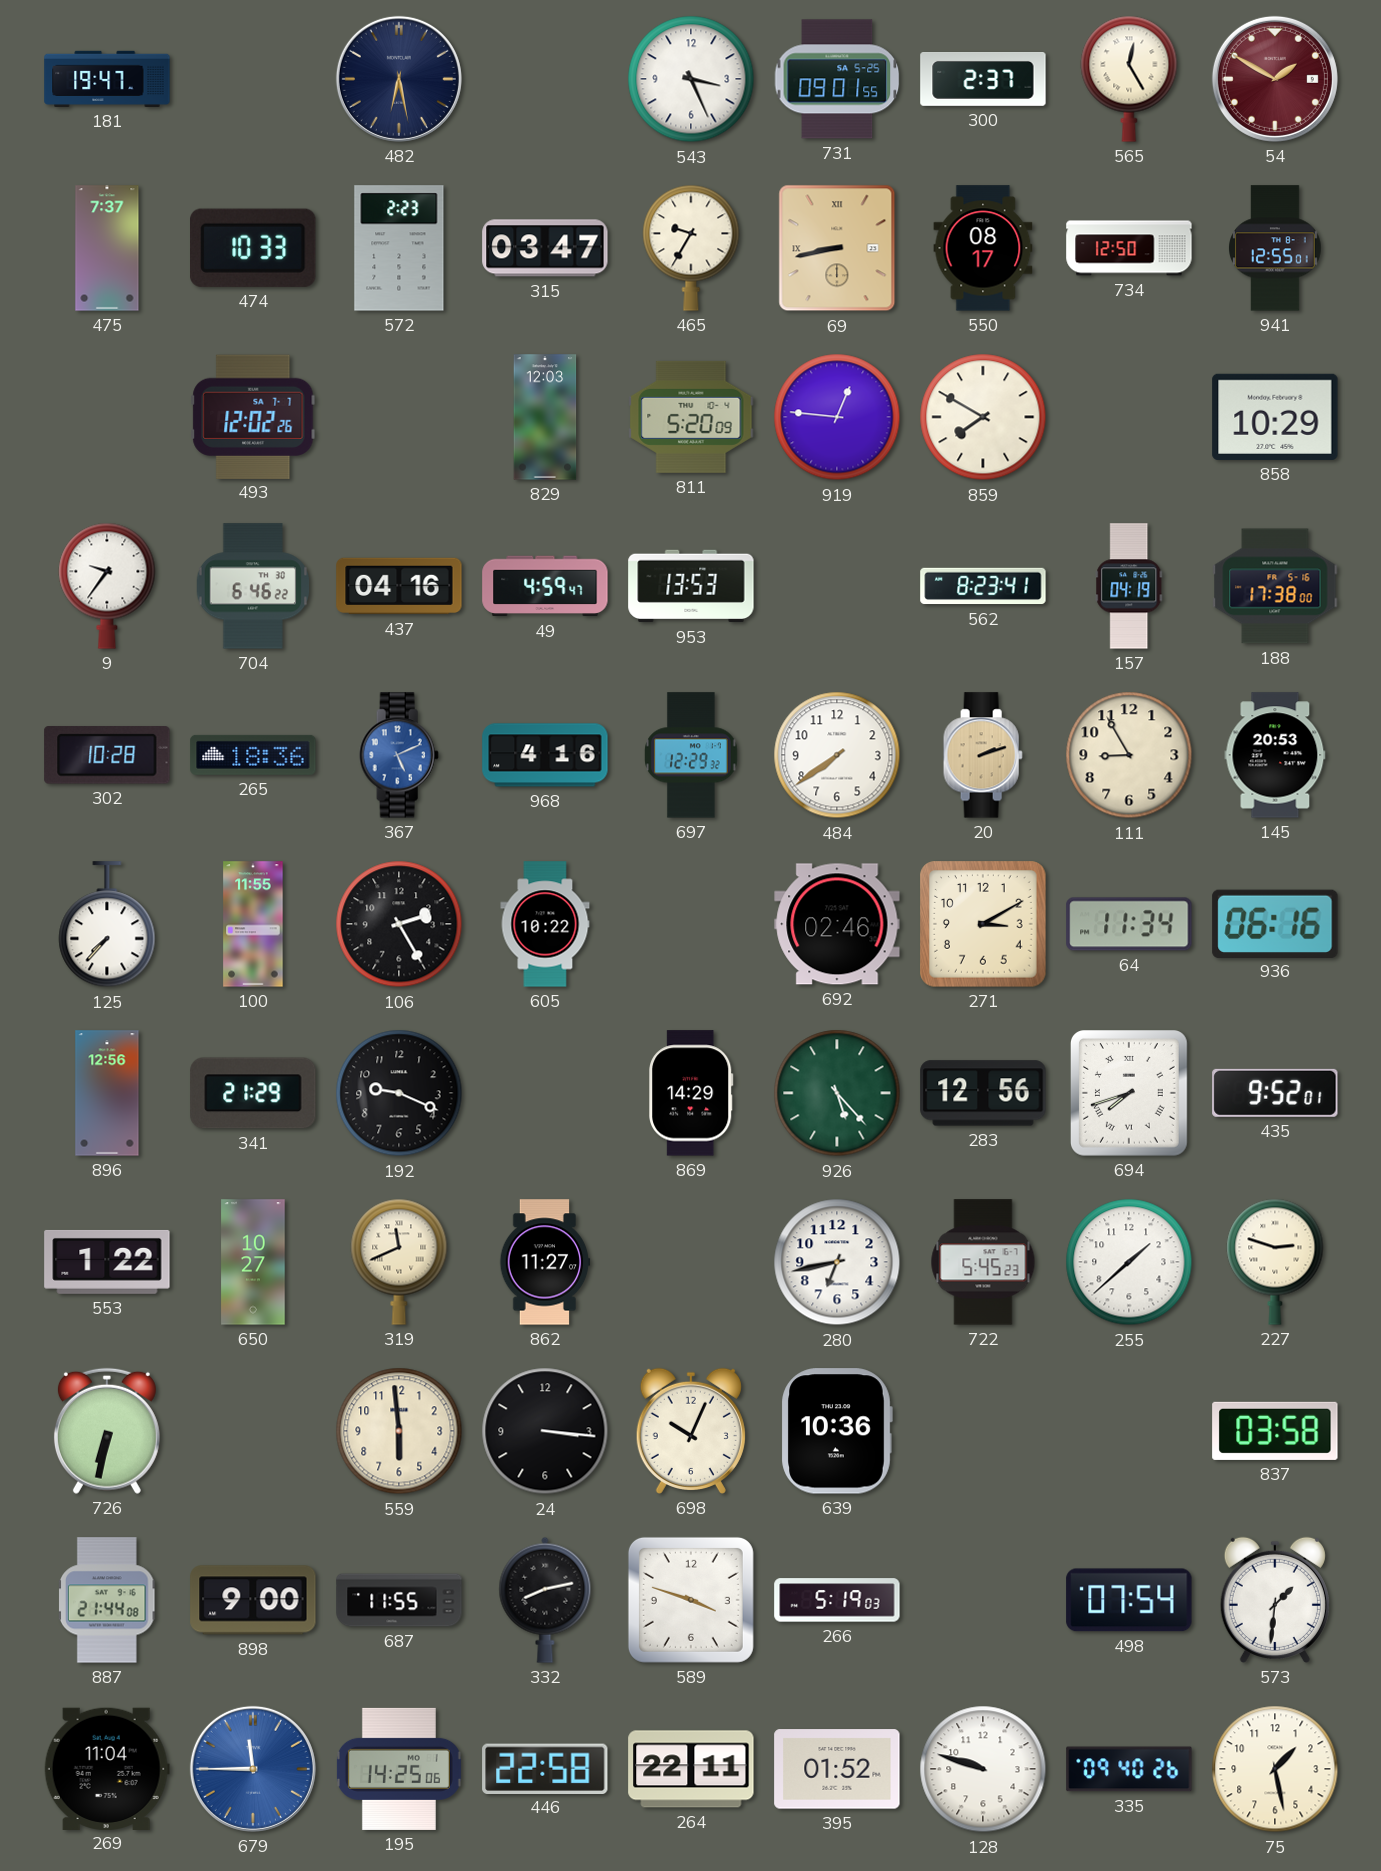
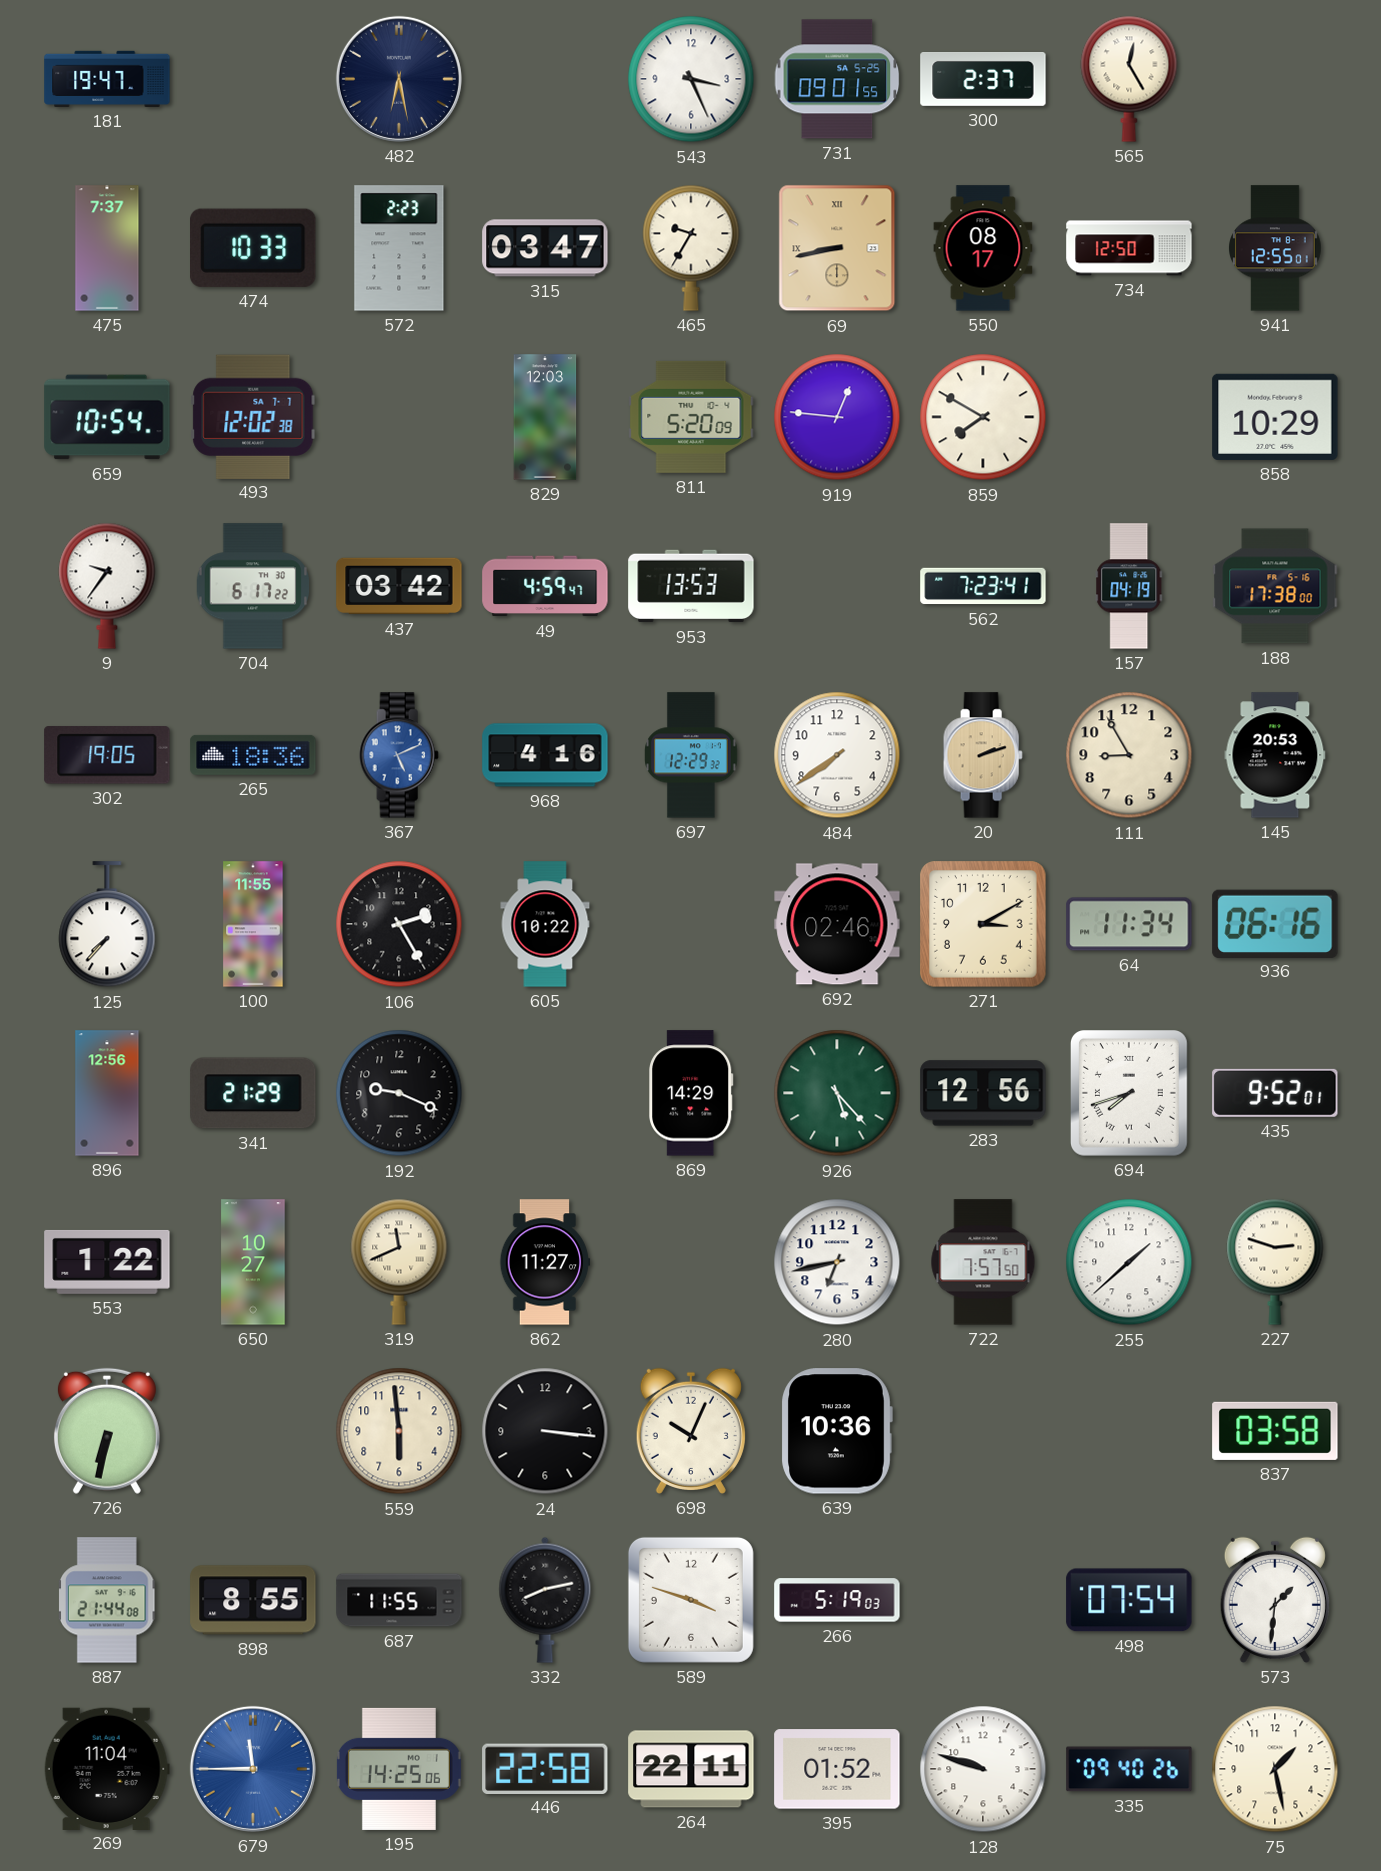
54: 1:50 -> none (1275, 79)
659: none -> 10:54 (107, 417)
493: 12:02:26 -> 12:02:38 (253, 416)
704: 6:46 -> 6:17 (252, 586)
437: 04:16 -> 03:42 (399, 586)
562: 8:23 -> 7:23 (983, 586)
302: 10:28 -> 19:05 (107, 755)
722: 5:45 -> 7:57 (983, 1262)
898: 9:00 -> 8:55 (253, 1600)
